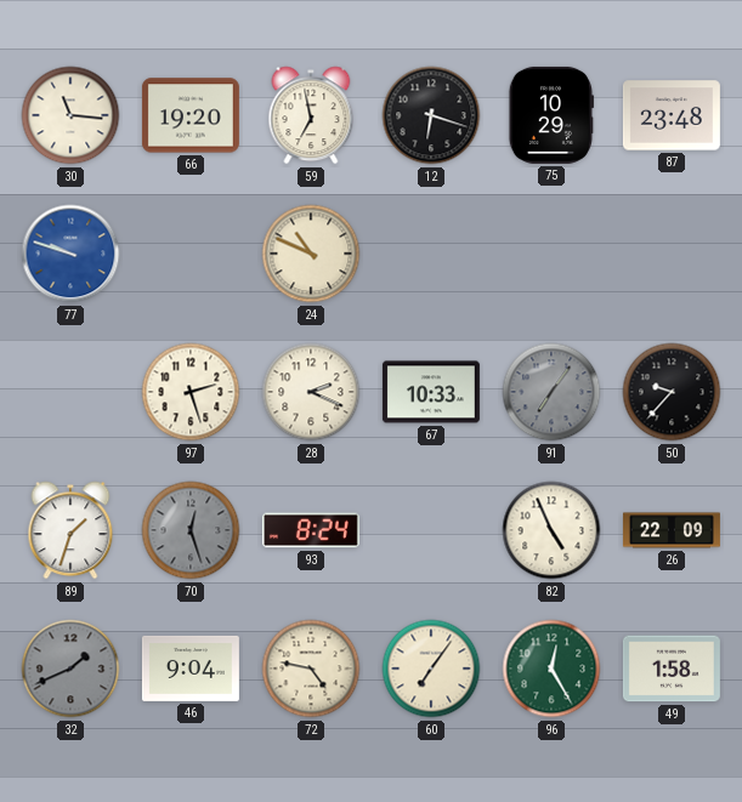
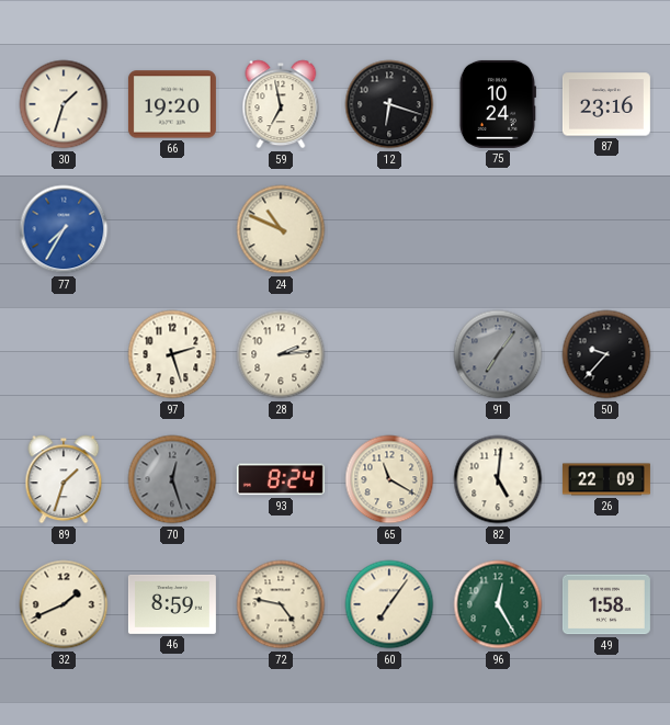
30: 11:16 -> 1:33 (64, 104)
75: 10:29 -> 10:24 (498, 104)
87: 23:48 -> 23:16 (606, 104)
77: 9:48 -> 7:35 (64, 229)
28: 2:19 -> 2:14 (281, 354)
67: 10:33 -> none (431, 392)
65: none -> 11:20 (389, 479)
82: 4:56 -> 5:01 (498, 479)
32 dial: grey -> cream (64, 604)
46: 9:04 -> 8:59 (172, 604)
